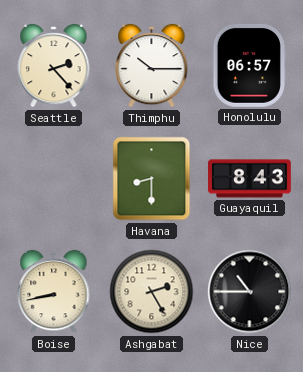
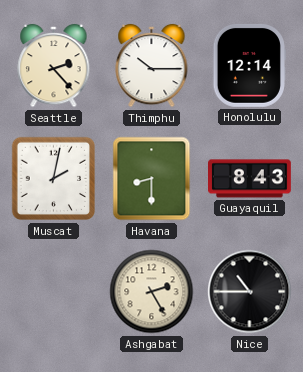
Honolulu: 06:57 -> 12:14 (249, 65)
Muscat: none -> 2:02 (54, 179)
Boise: 8:43 -> none (54, 292)
